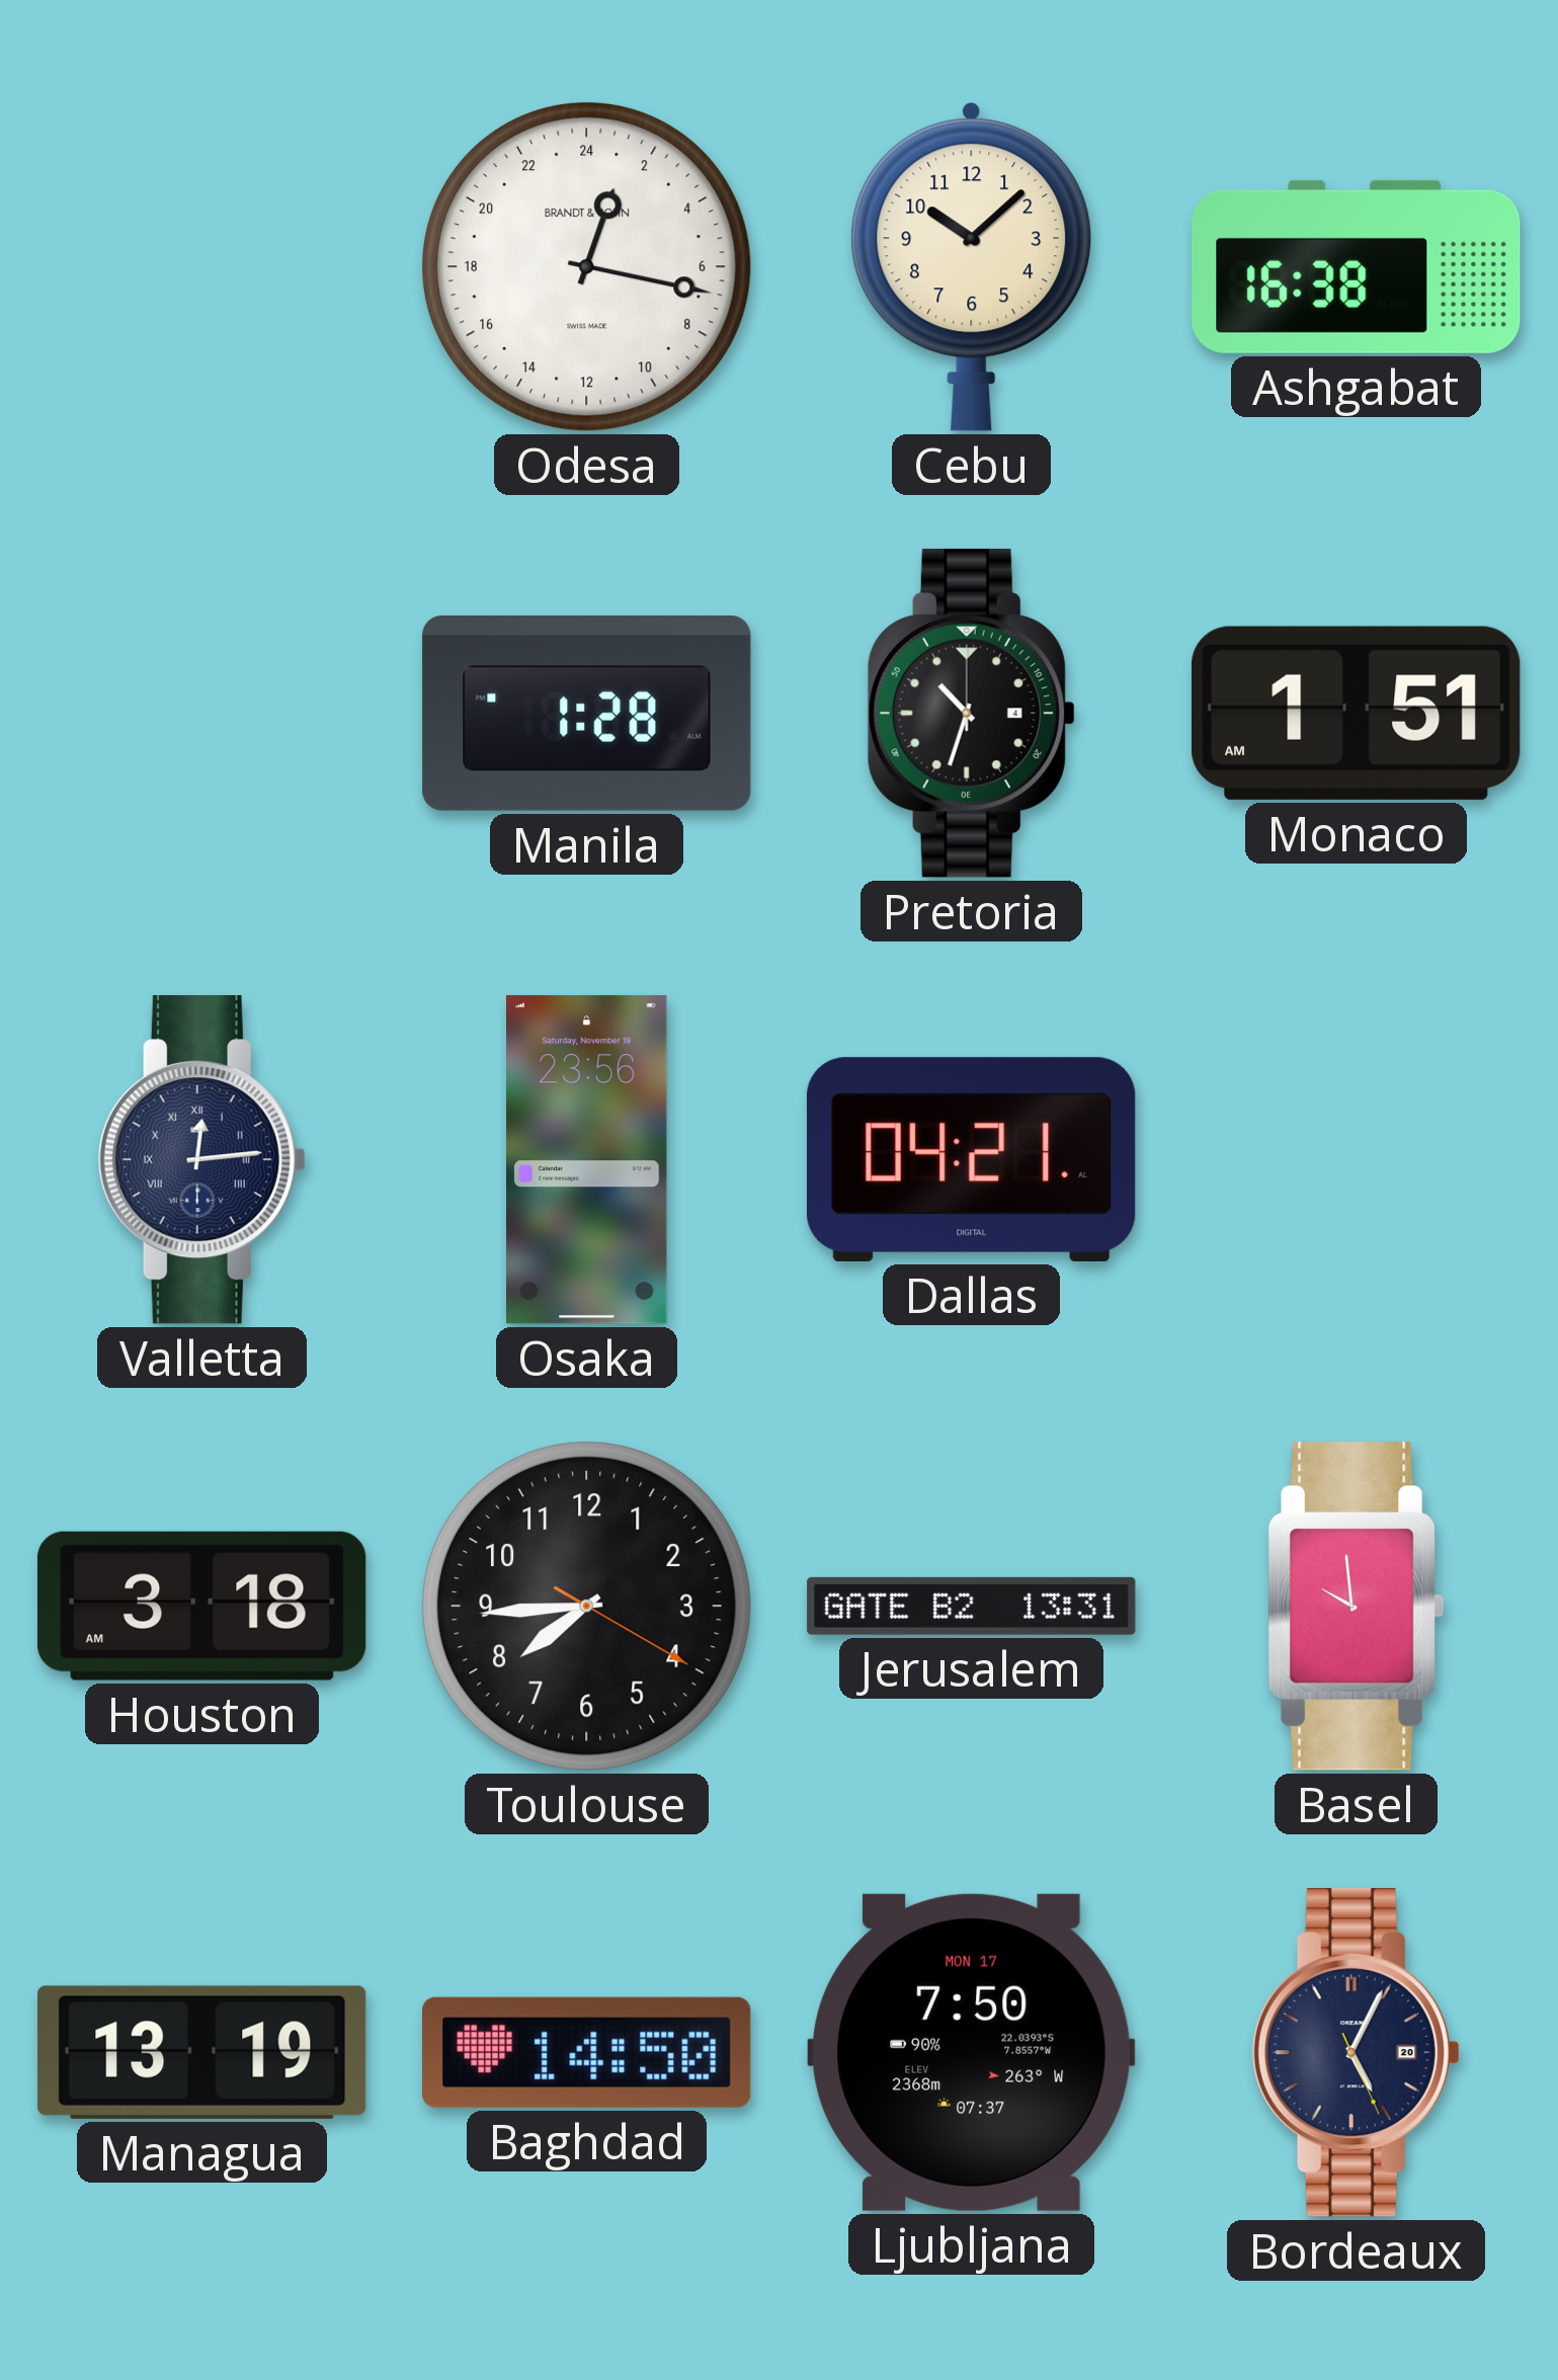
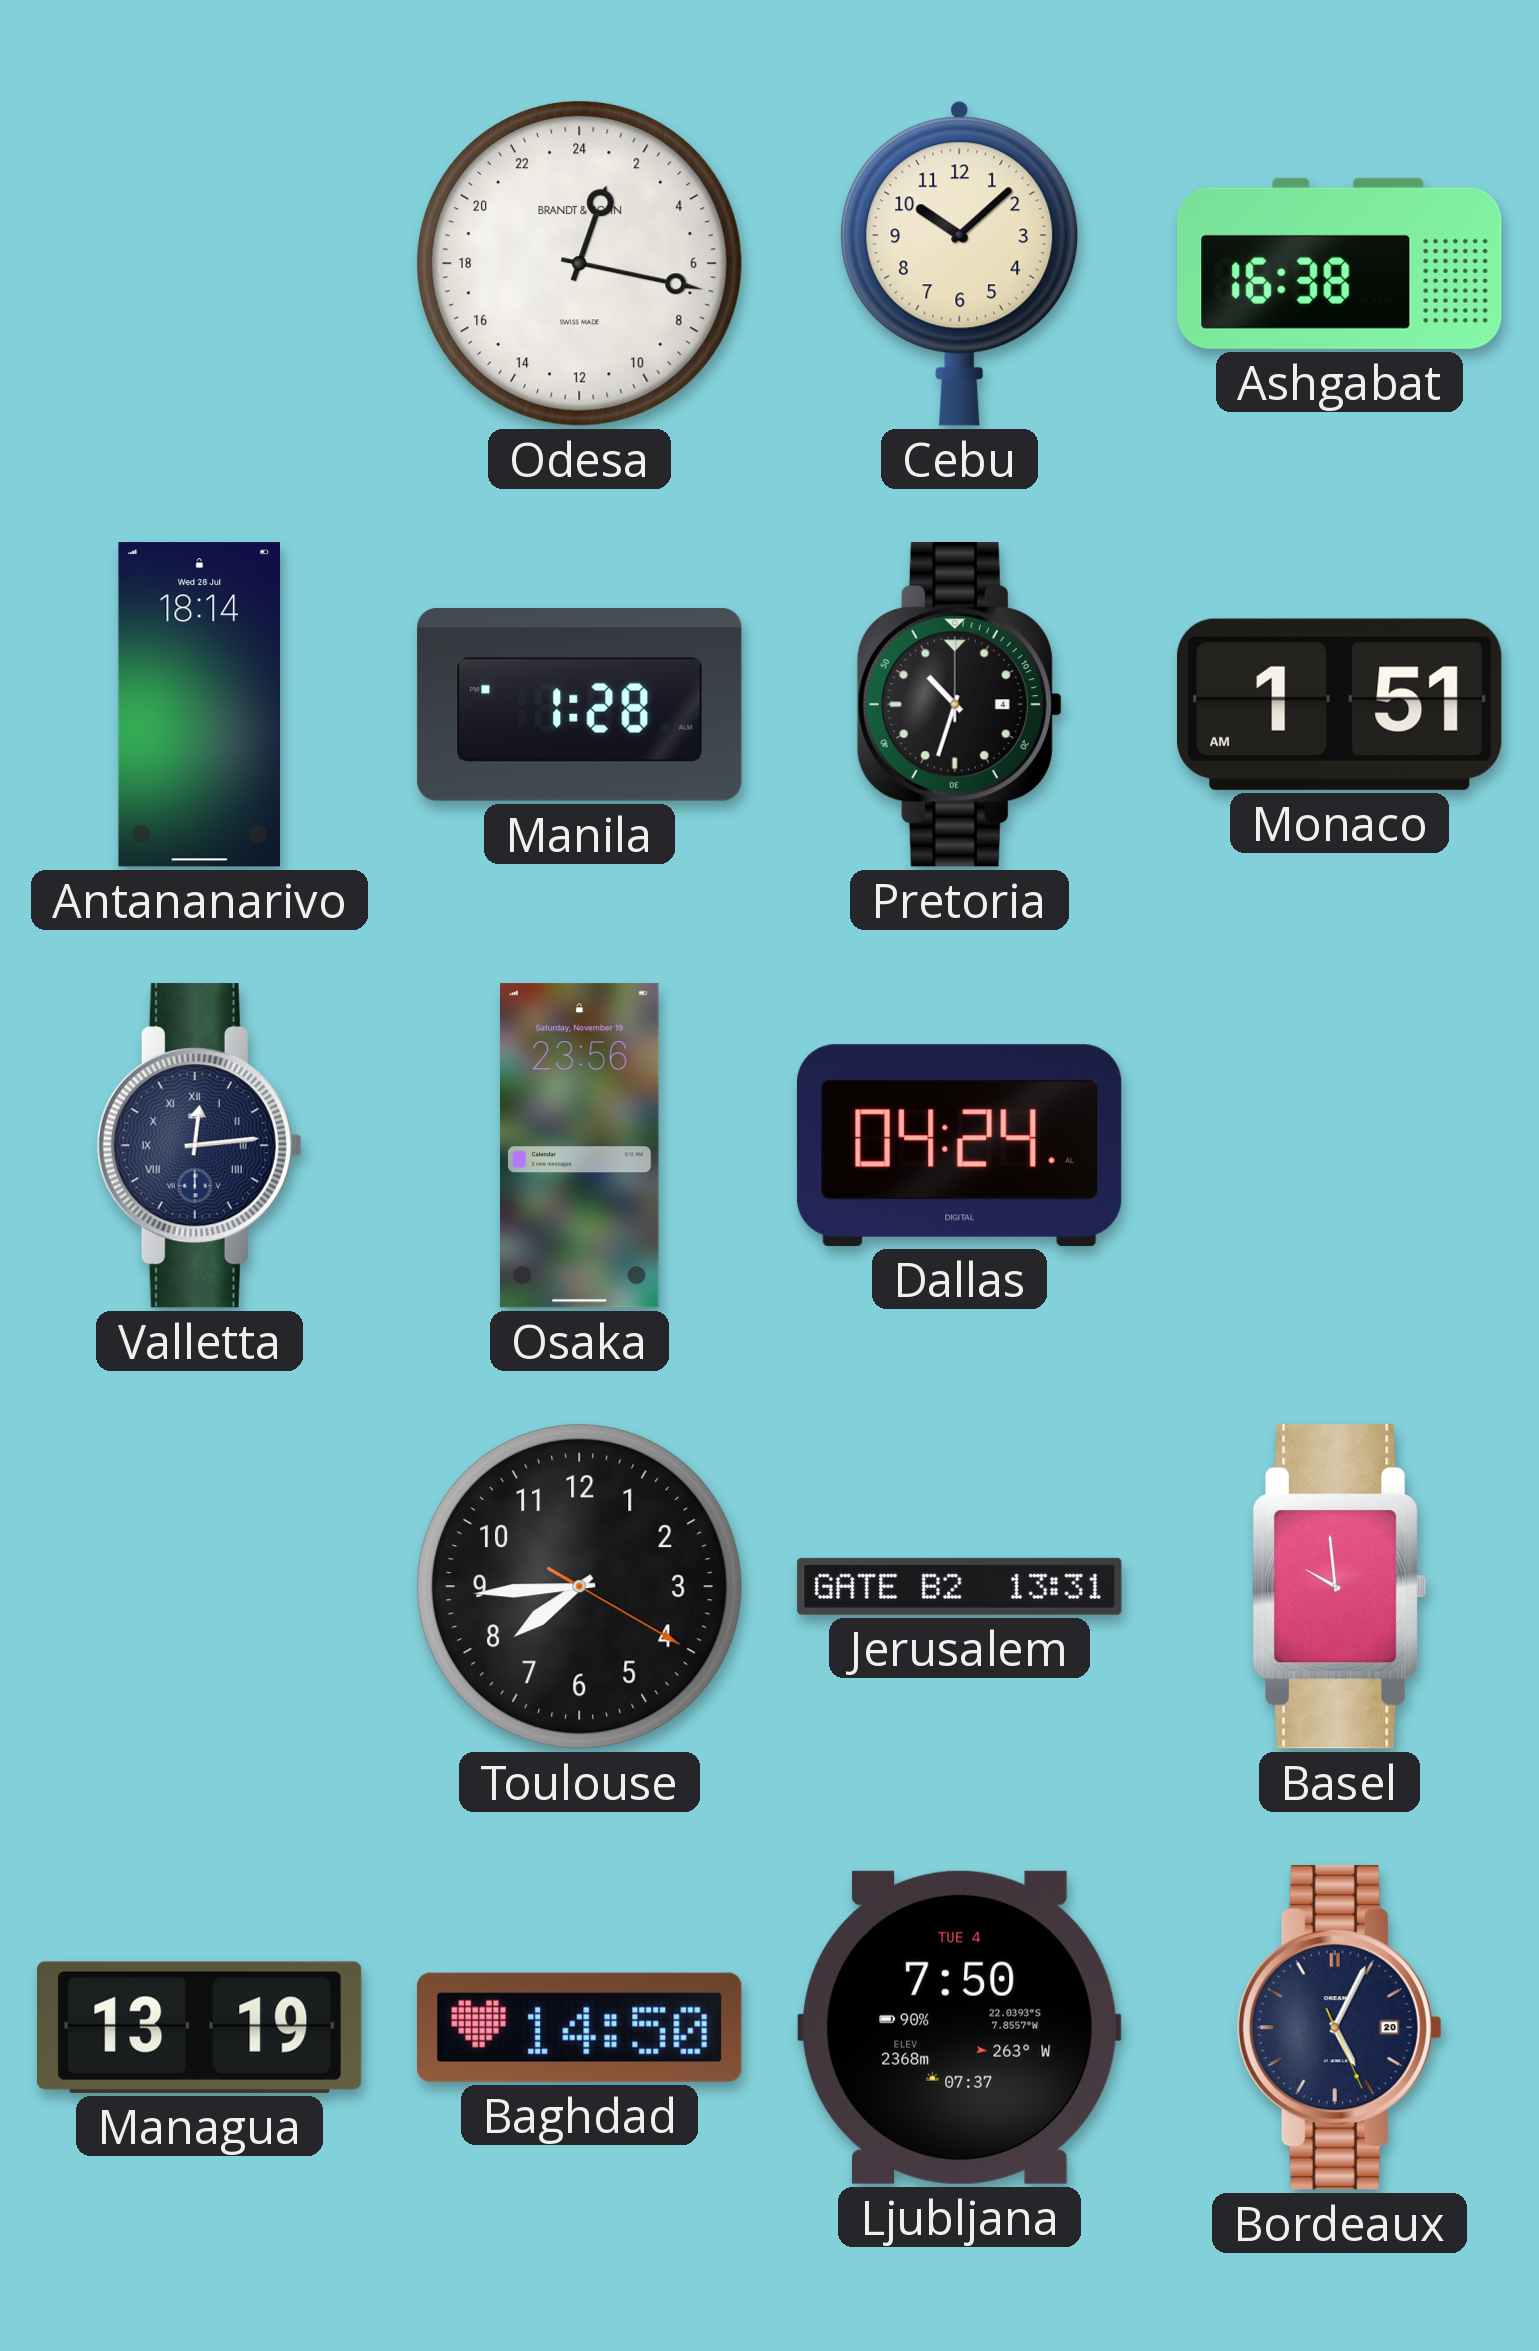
Antananarivo: none -> 18:14 (200, 705)
Dallas: 04:21 -> 04:24 (959, 1145)
Houston: 3:18 -> none (201, 1606)
Ljubljana date: MON 17 -> TUE 4 (960, 2027)
